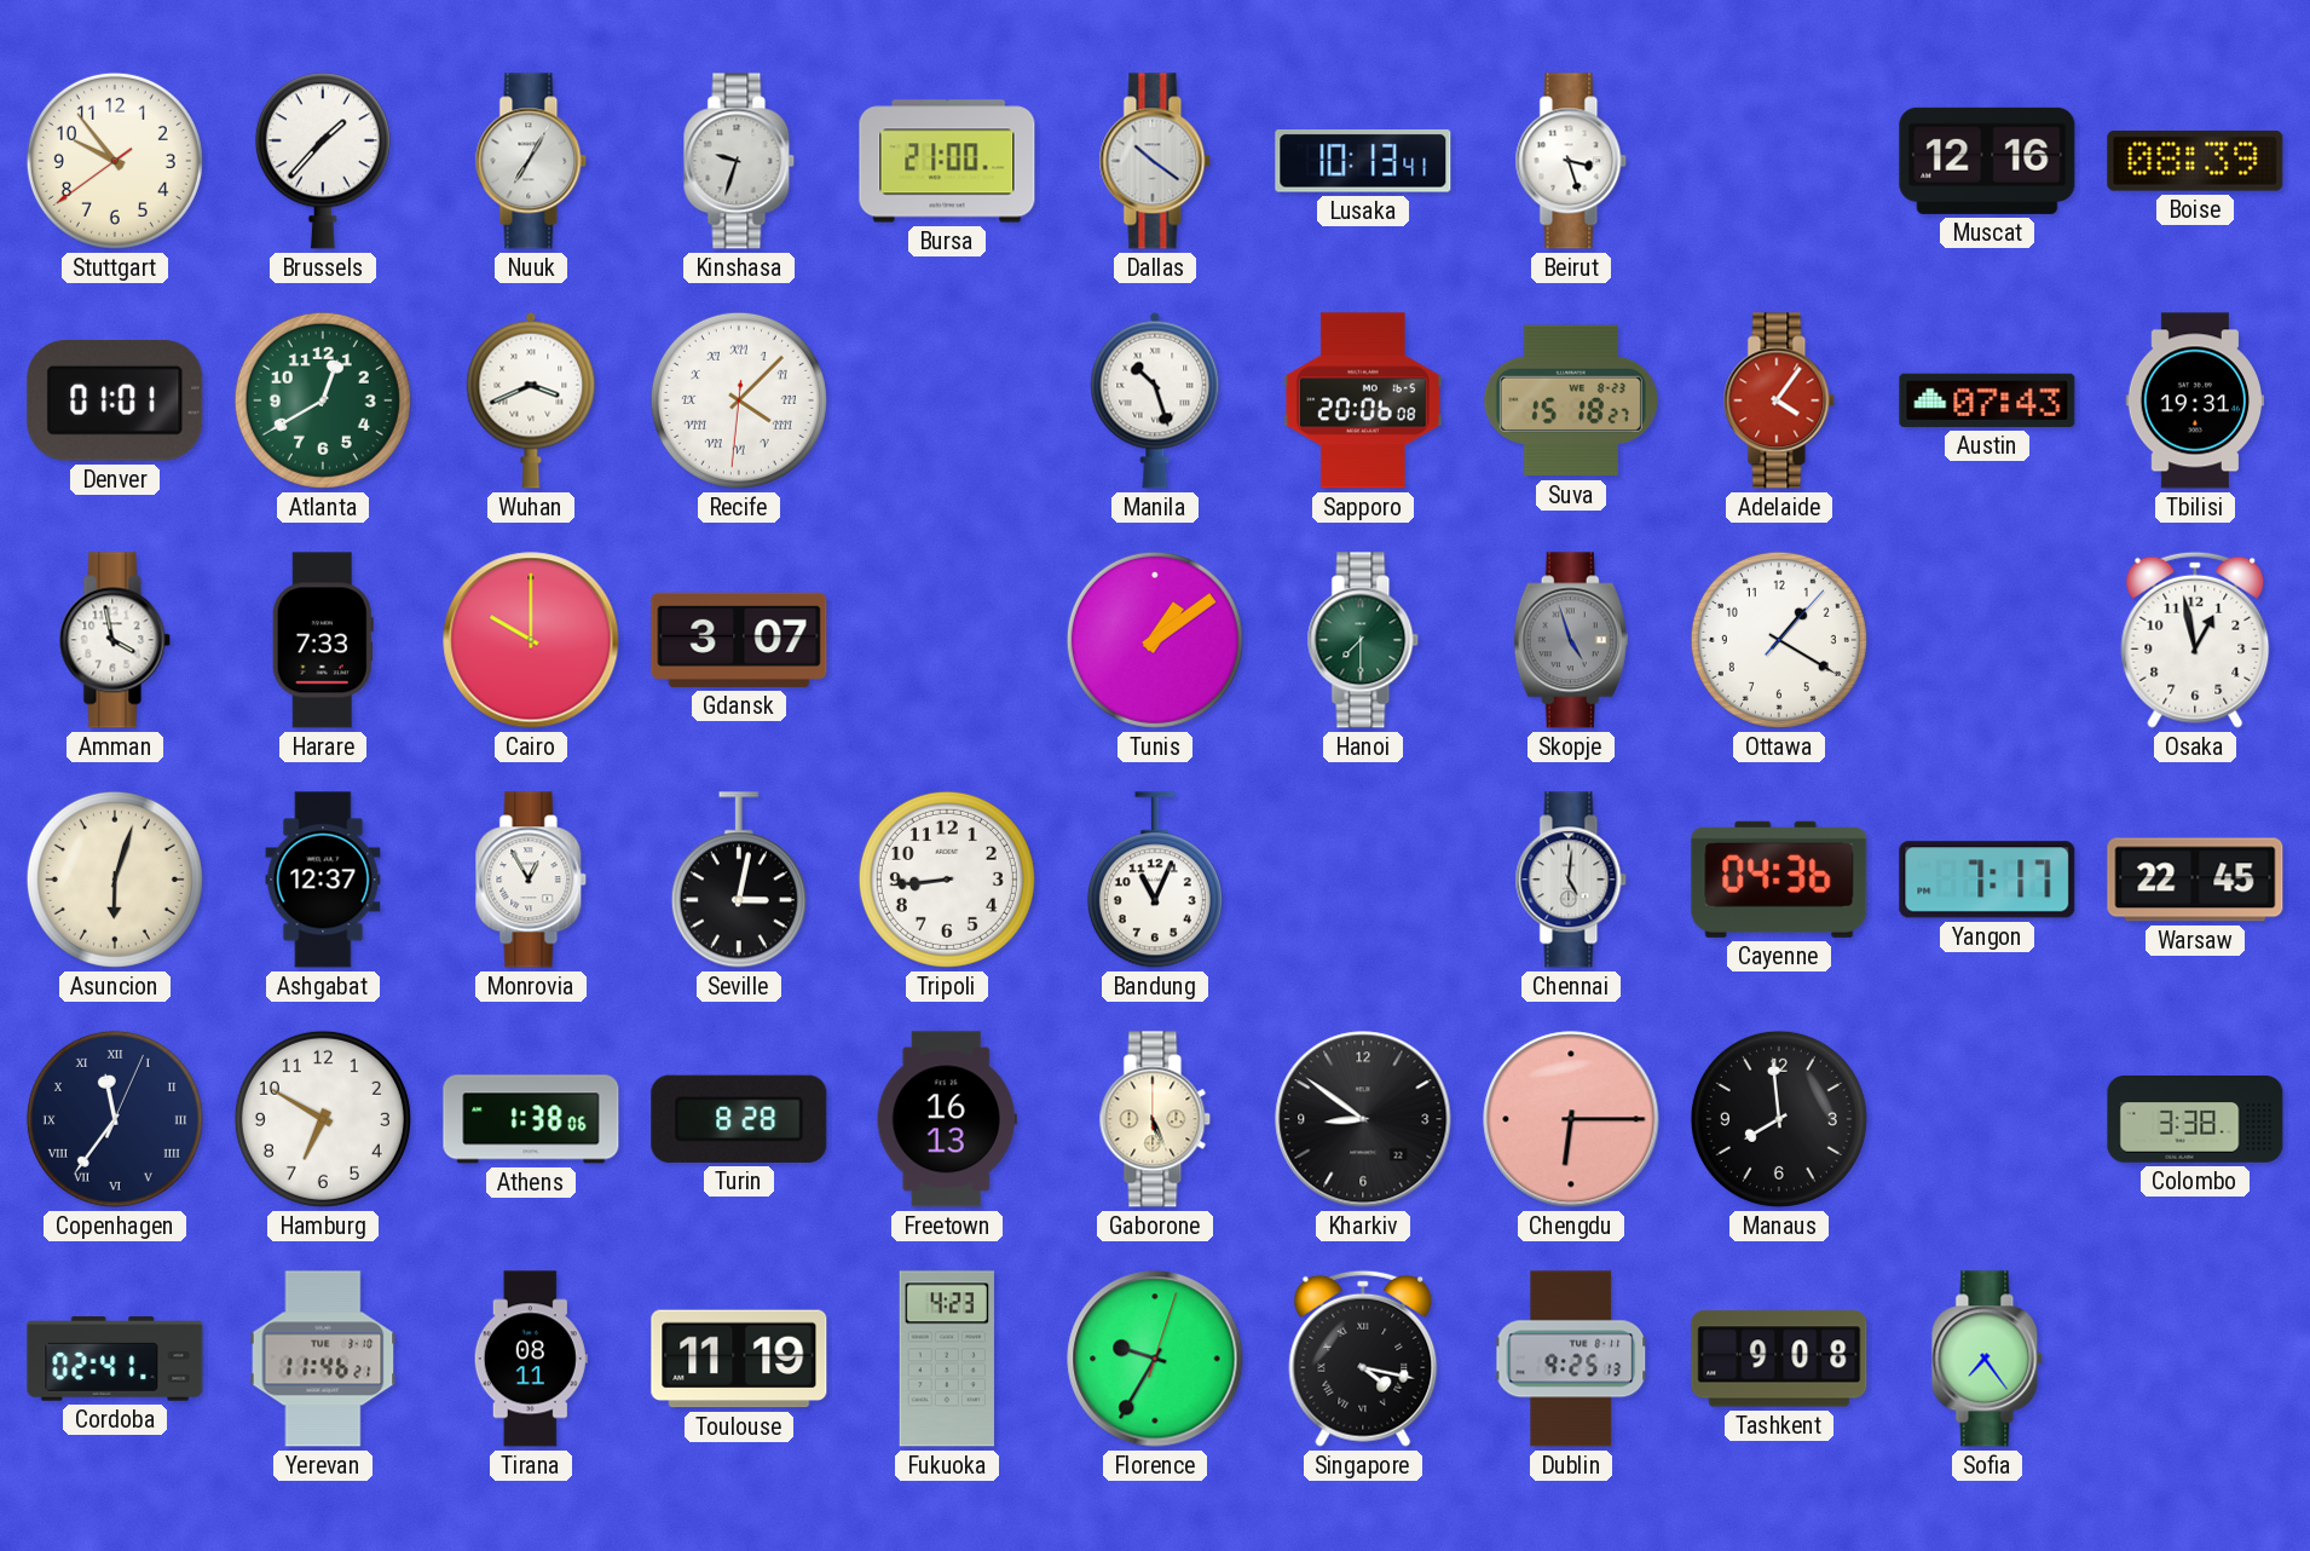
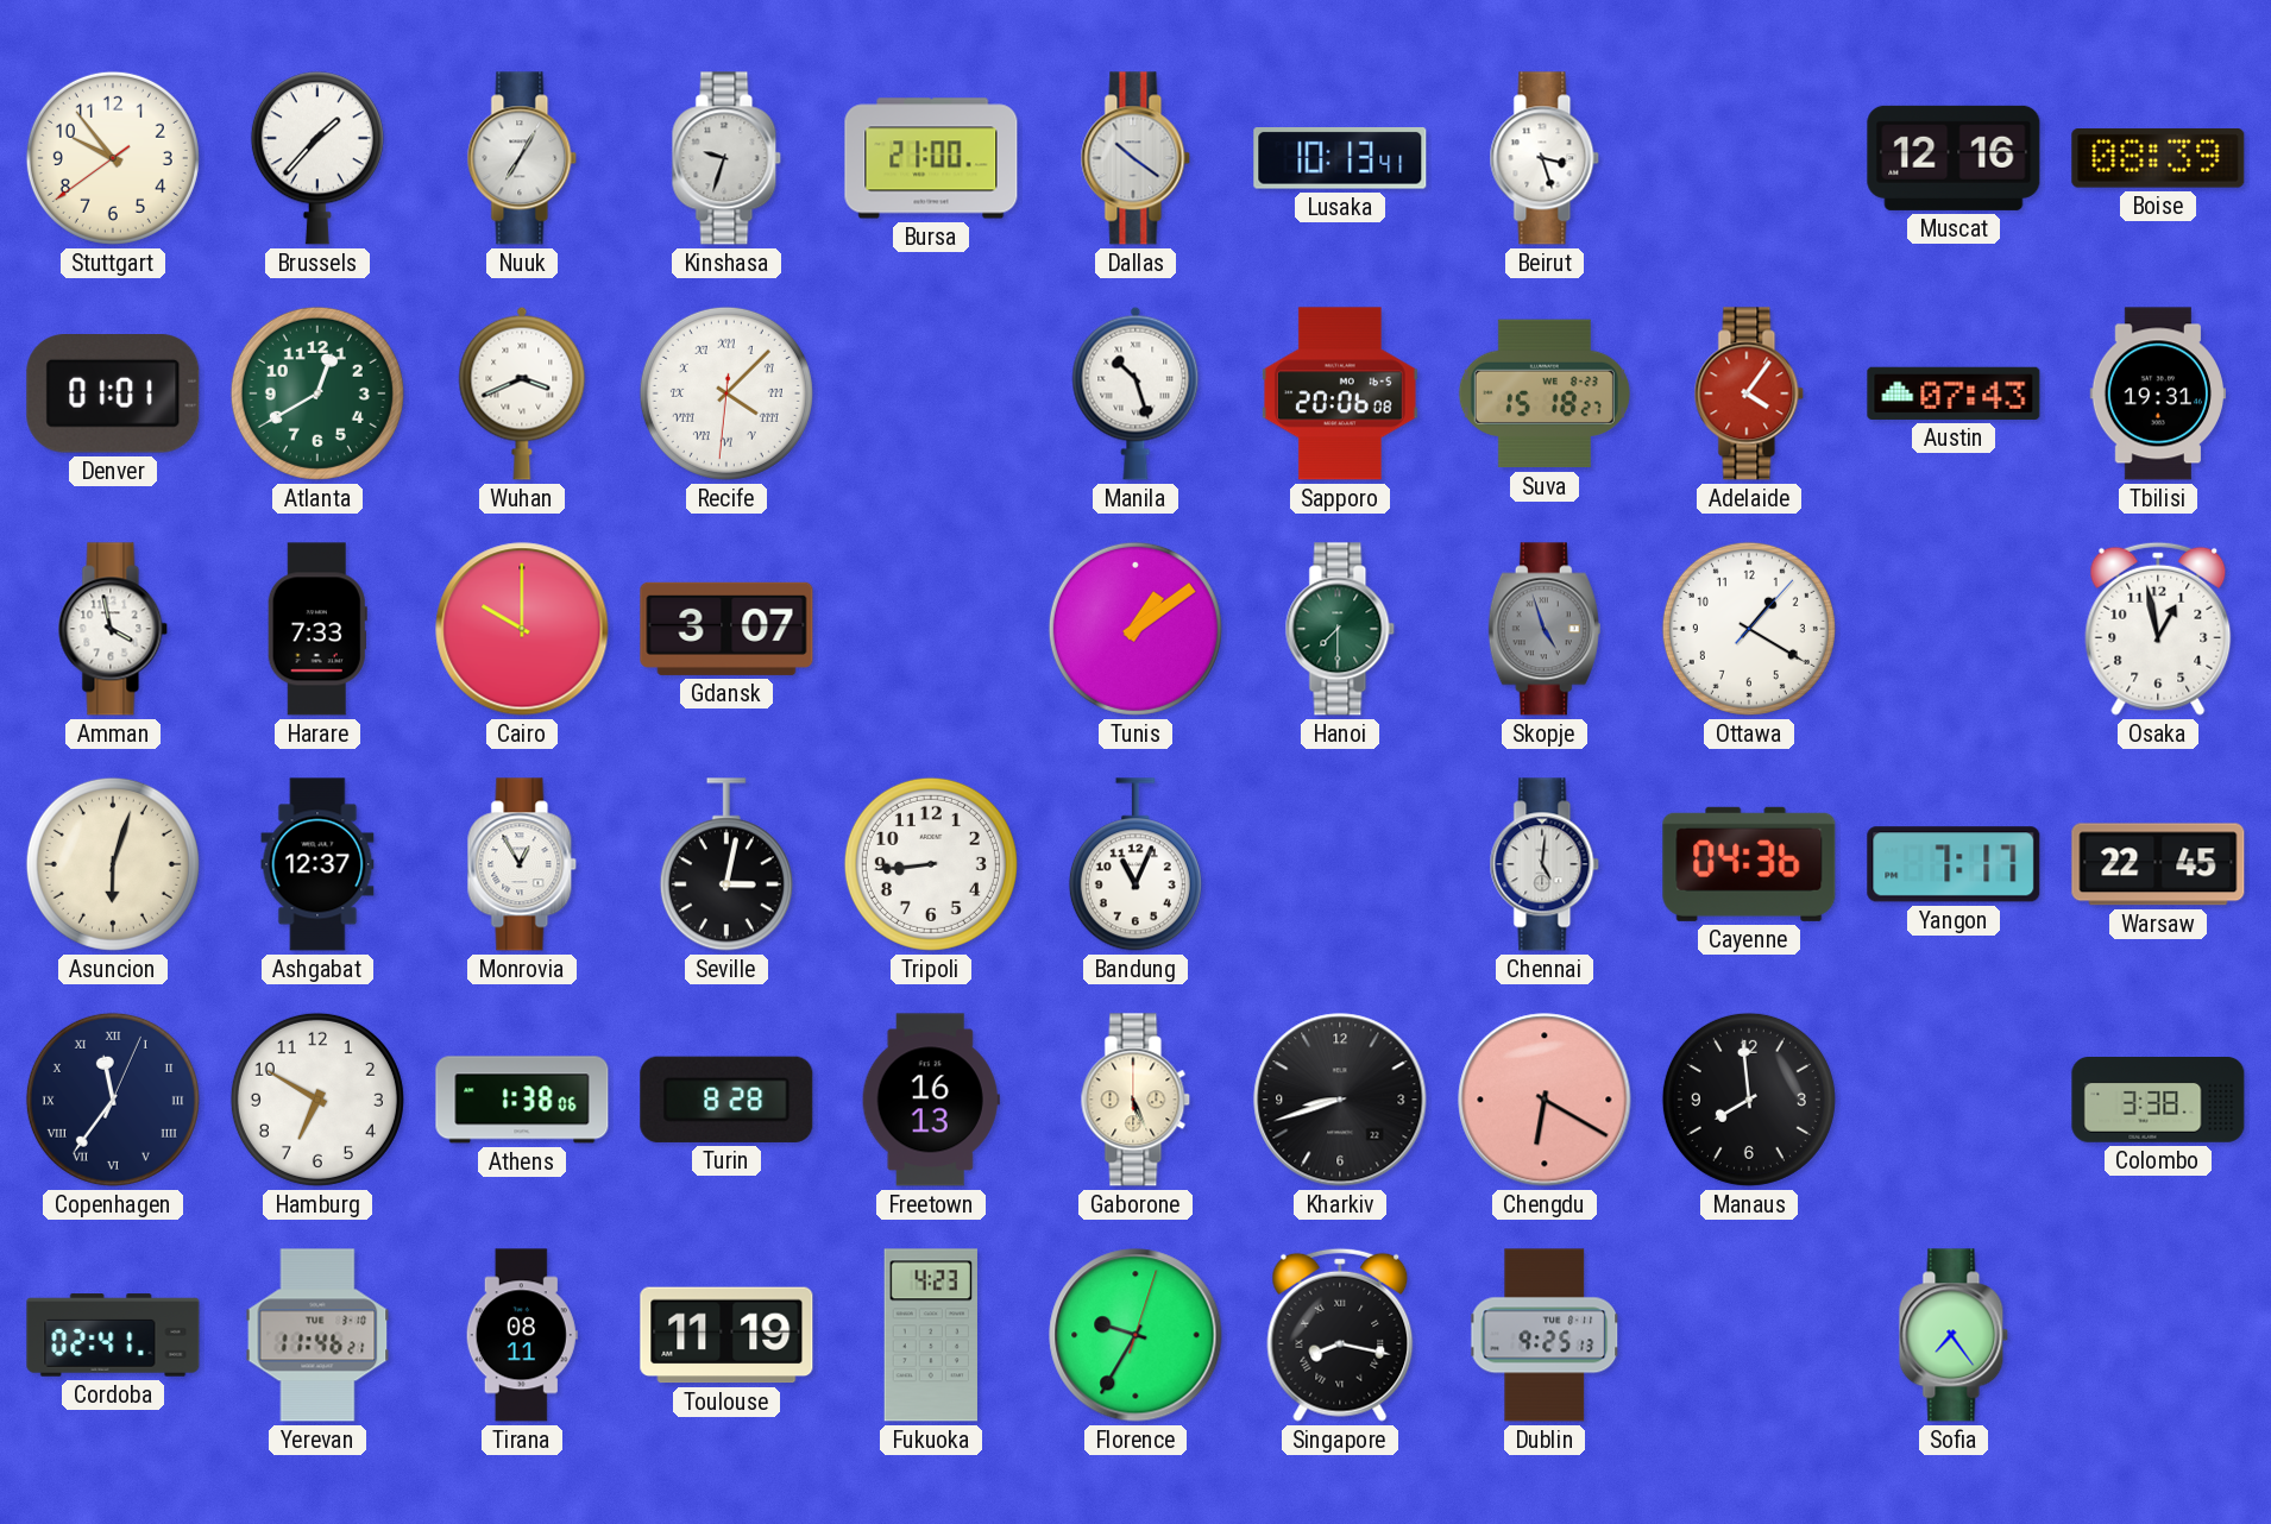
Kharkiv: 8:51 -> 8:42 (1340, 1100)
Chengdu: 6:15 -> 6:20 (1545, 1100)
Singapore: 4:17 -> 8:17 (1340, 1335)
Tashkent: 9:08 -> none (1779, 1359)
